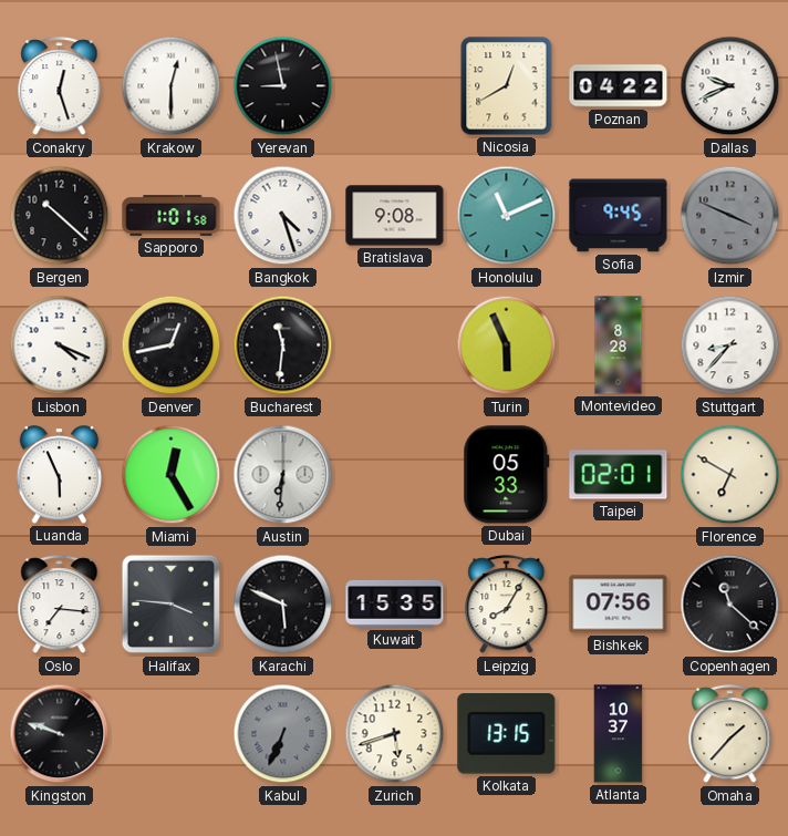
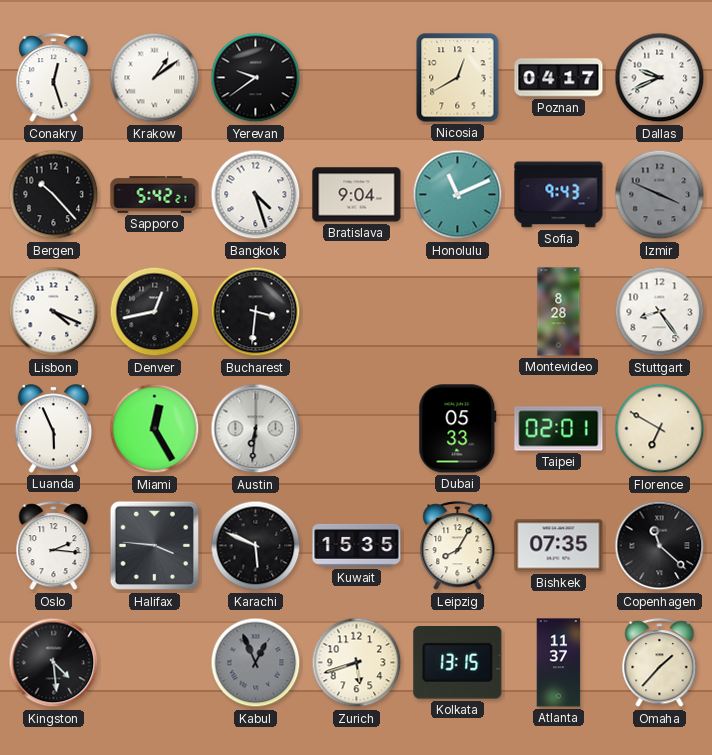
Krakow: 12:30 -> 1:09 (155, 78)
Yerevan: 8:58 -> 9:39 (256, 78)
Poznan: 04:22 -> 04:17 (559, 78)
Bergen: 10:22 -> 10:23 (54, 195)
Sapporo: 1:01 -> 5:42 (155, 195)
Bratislava: 9:08 -> 9:04 (357, 195)
Sofia: 9:45 -> 9:43 (559, 195)
Bucharest: 11:31 -> 3:31 (256, 312)
Turin: 5:56 -> none (507, 345)
Stuttgart: 8:37 -> 8:24 (660, 312)
Oslo: 7:16 -> 2:16 (54, 546)
Bishkek: 07:56 -> 07:35 (559, 546)
Kingston: 9:48 -> 4:29 (54, 663)
Kabul: 6:34 -> 12:56 (256, 663)
Atlanta: 10:37 -> 11:37 (559, 663)
